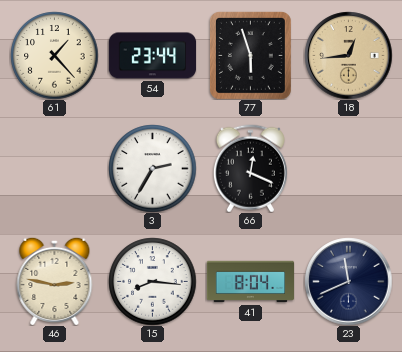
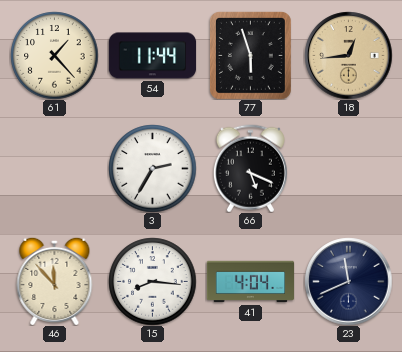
54: 23:44 -> 11:44 (152, 56)
66: 12:19 -> 5:19 (250, 168)
46: 2:47 -> 11:53 (55, 281)
41: 8:04 -> 4:04 (250, 282)
